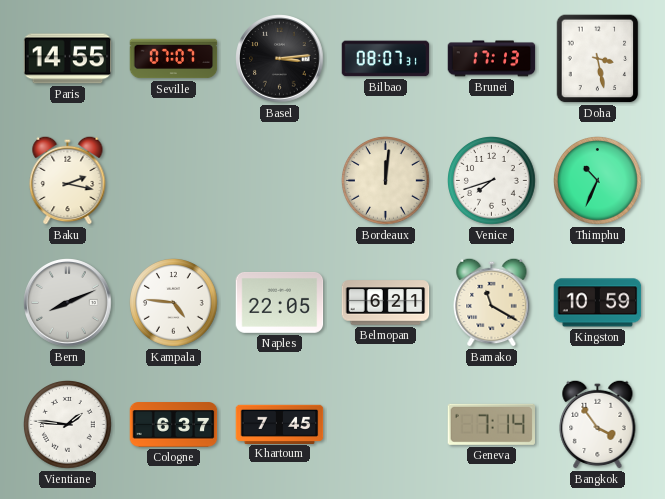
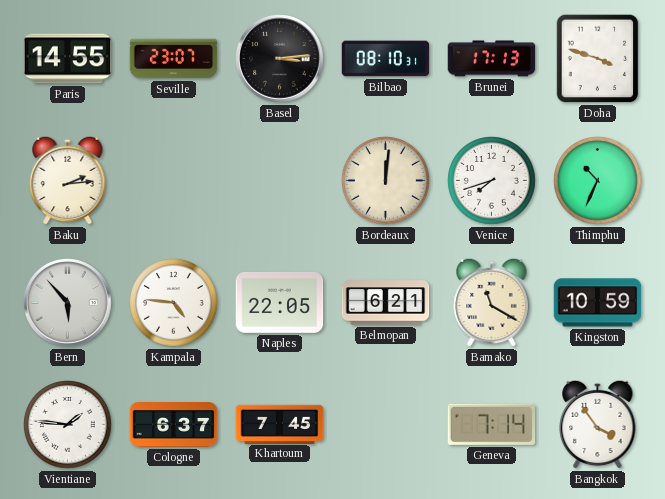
Seville: 07:07 -> 23:07 (174, 59)
Bilbao: 08:07 -> 08:10 (386, 59)
Doha: 3:28 -> 3:48 (598, 59)
Baku: 2:17 -> 2:14 (68, 180)
Bern: 8:11 -> 5:53 (68, 303)
